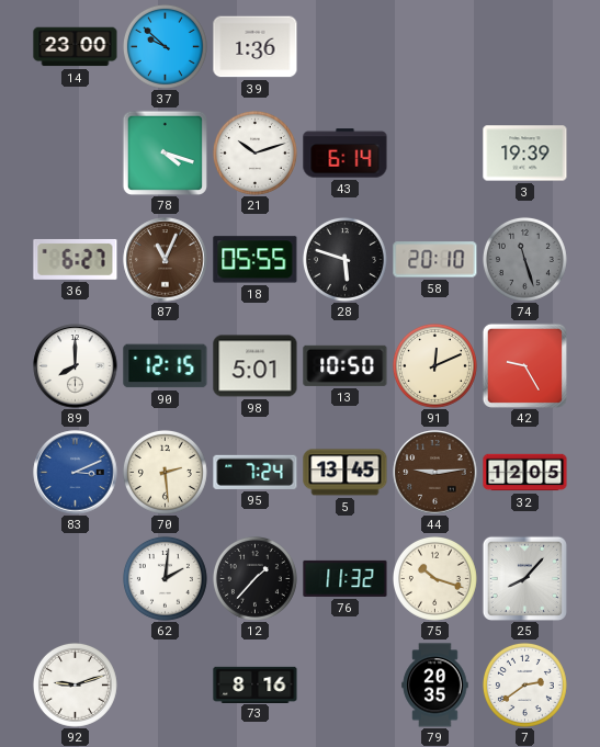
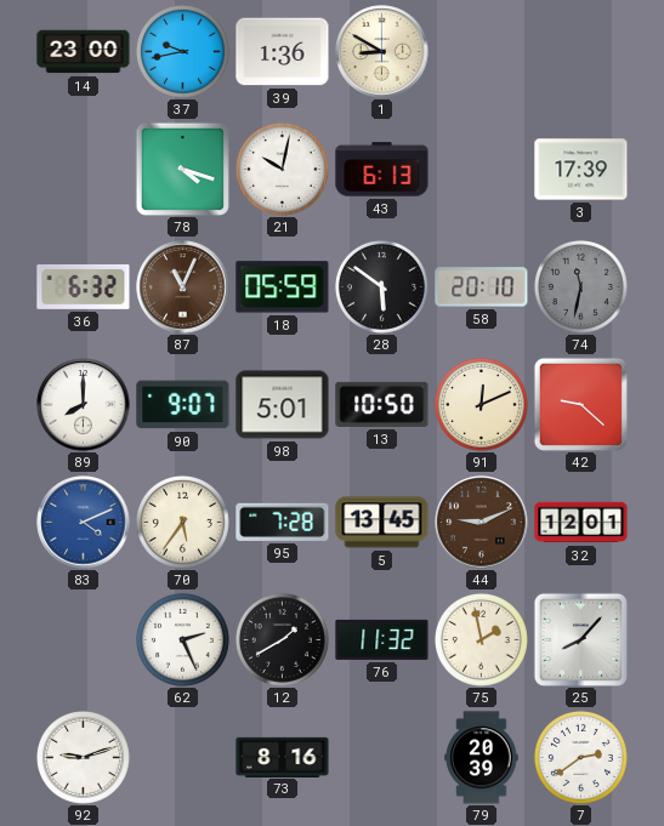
37: 9:52 -> 9:43 (182, 51)
1: none -> 8:50 (382, 52)
21: 10:12 -> 10:02 (282, 169)
43: 6:14 -> 6:13 (382, 170)
3: 19:39 -> 17:39 (581, 170)
36: 6:27 -> 6:32 (84, 286)
18: 05:55 -> 05:59 (283, 287)
28: 5:48 -> 5:51 (381, 286)
74: 11:27 -> 11:32 (580, 286)
90: 12:15 -> 9:07 (183, 405)
42: 9:25 -> 9:22 (580, 404)
83: 3:11 -> 4:11 (84, 523)
70: 2:29 -> 5:36 (182, 522)
95: 7:24 -> 7:28 (283, 522)
44: 9:14 -> 9:11 (482, 523)
32: 12:05 -> 12:01 (581, 523)
62: 2:01 -> 2:26 (182, 639)
12: 1:37 -> 1:40 (282, 639)
75: 10:18 -> 1:58 (481, 639)
79: 20:35 -> 20:39 (482, 758)
